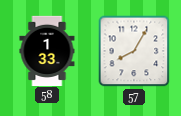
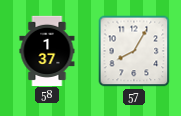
58: 1:33 -> 1:37 (47, 50)
